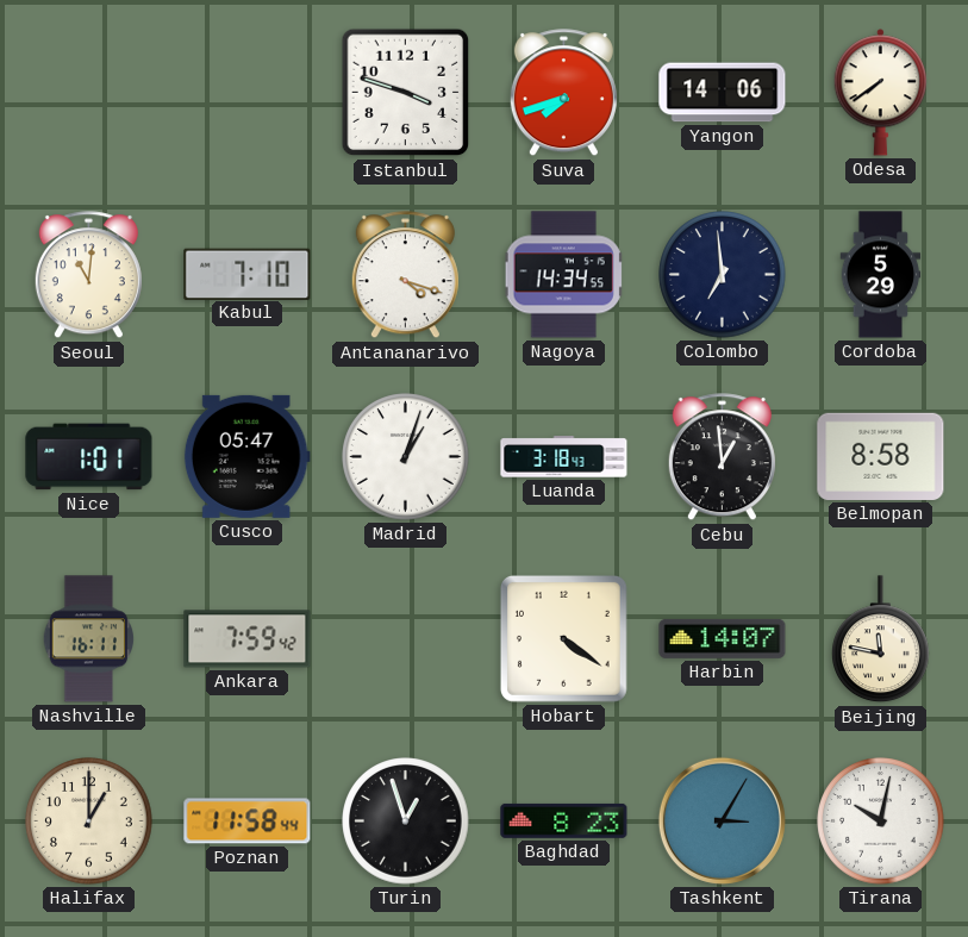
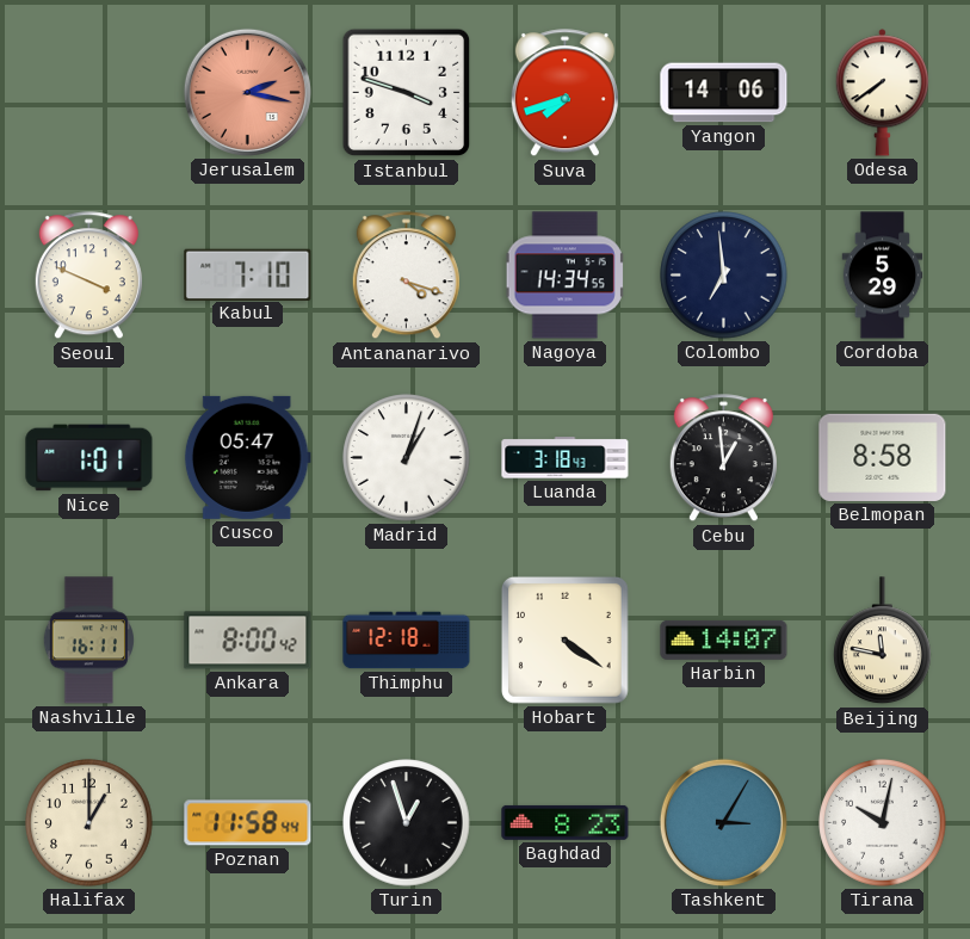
Jerusalem: none -> 2:17 (247, 92)
Seoul: 11:01 -> 3:49 (88, 276)
Ankara: 7:59 -> 8:00 (248, 641)
Thimphu: none -> 12:18 (407, 641)
